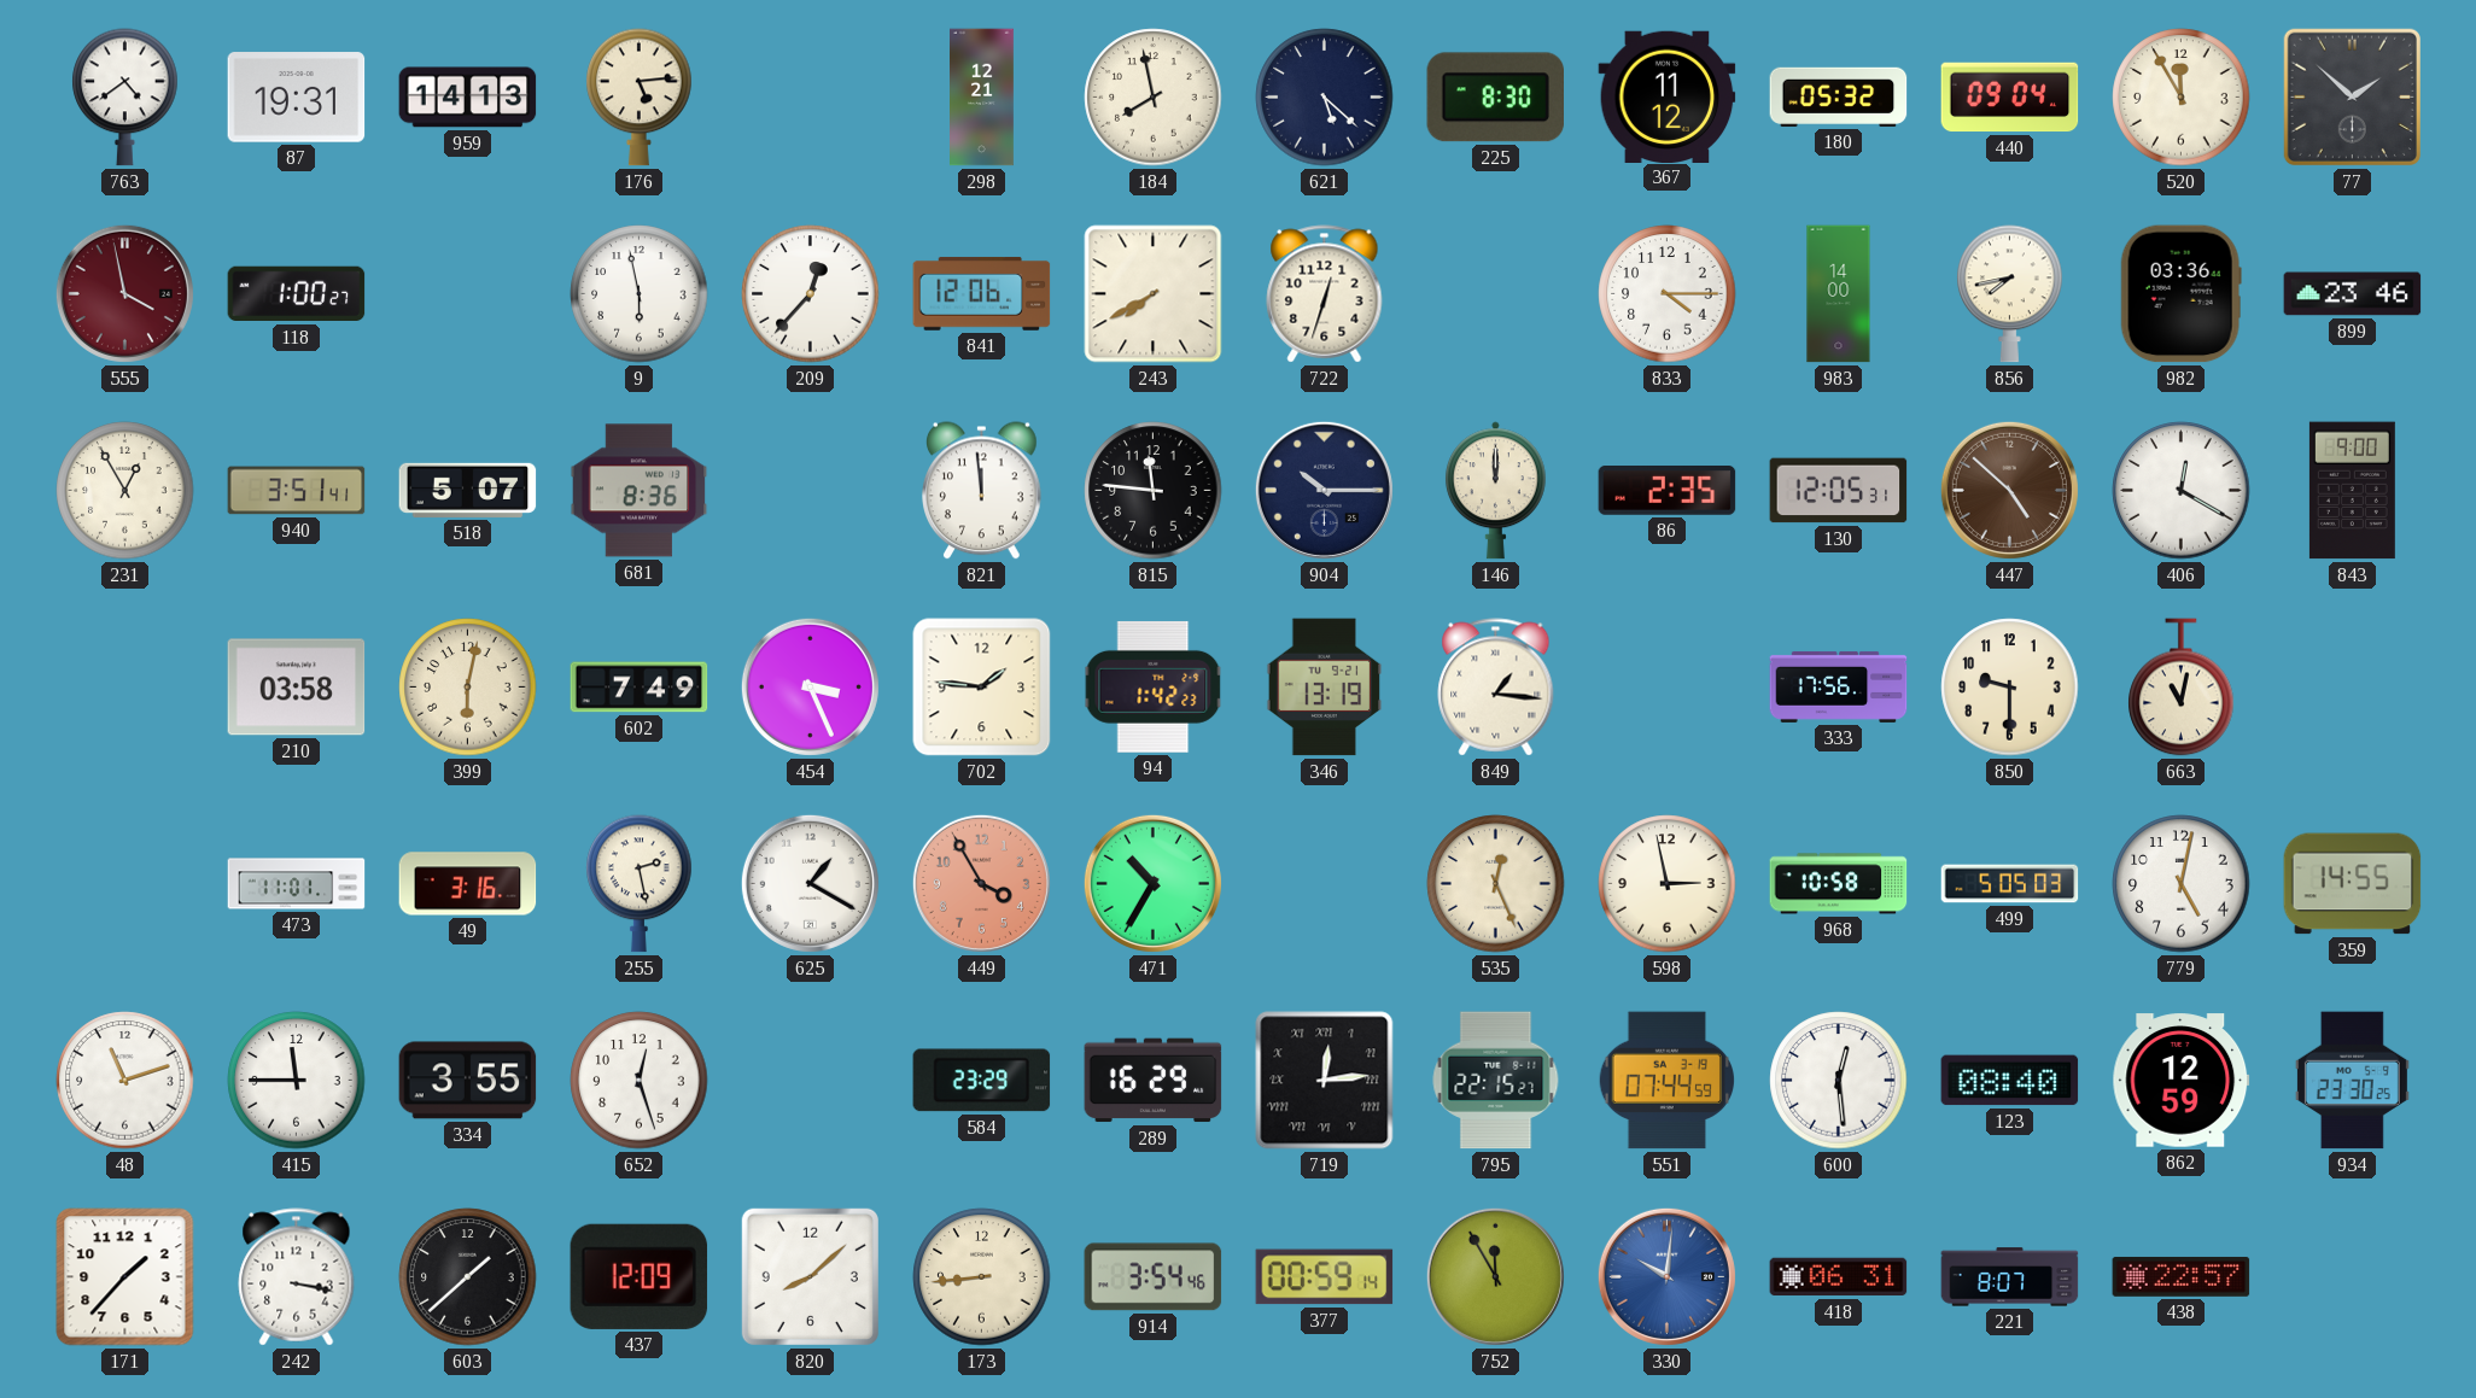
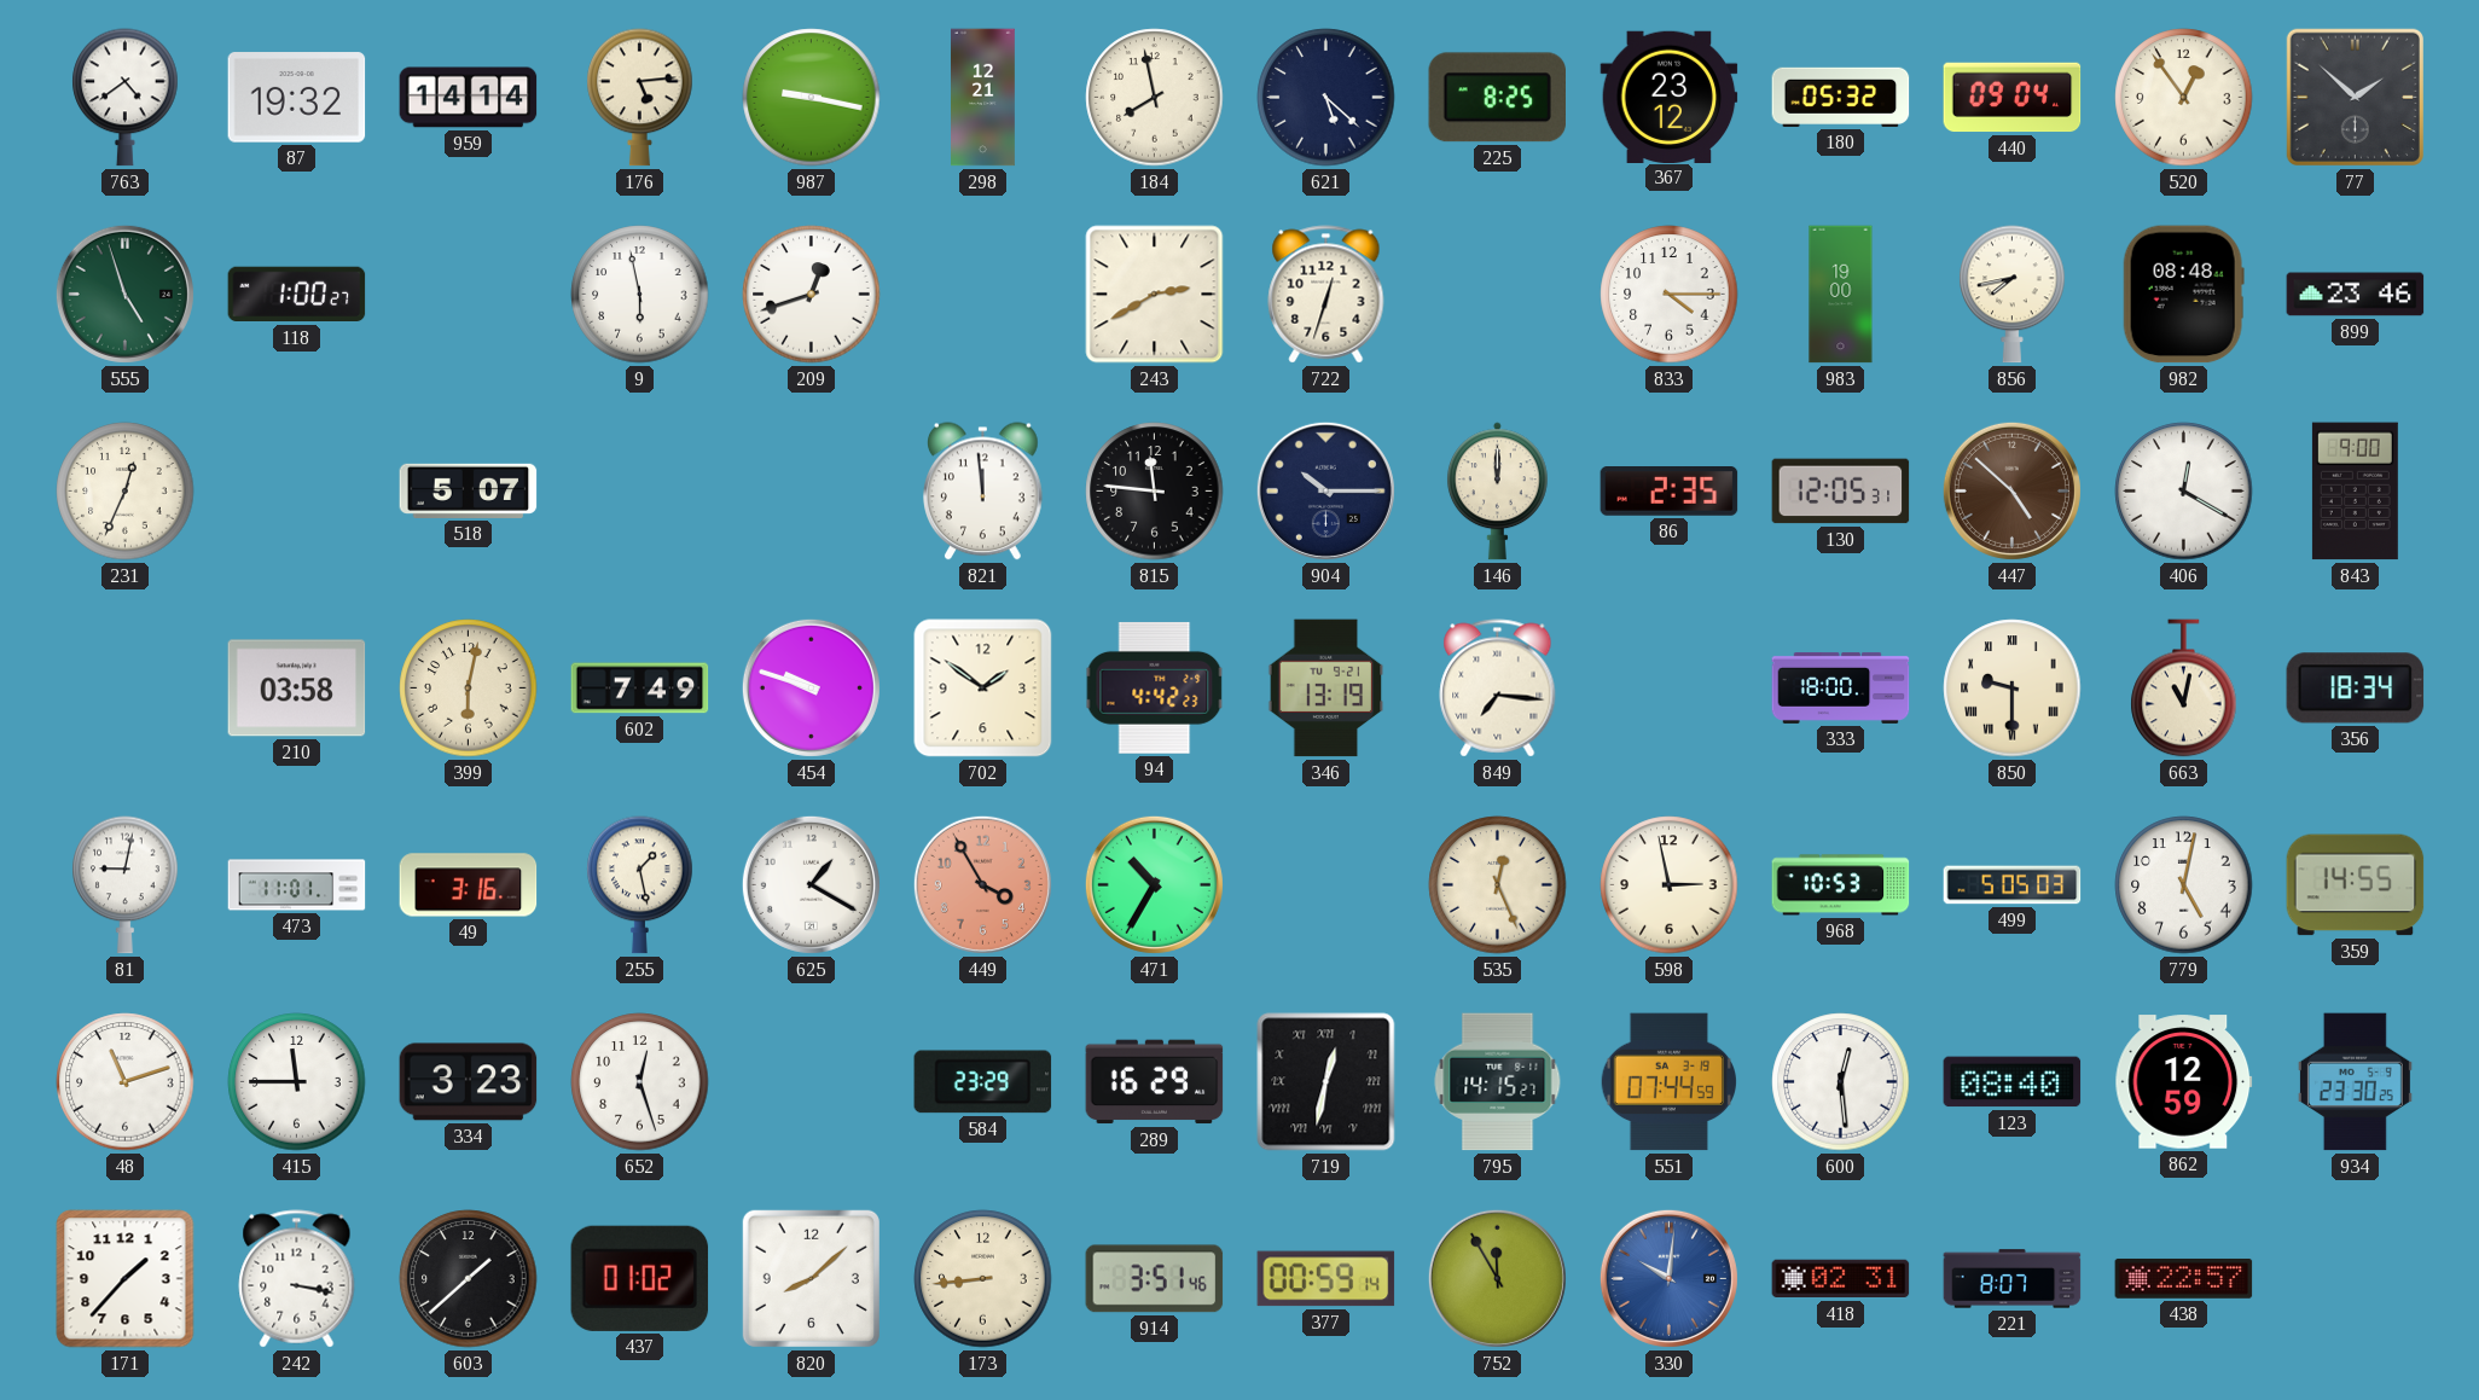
87: 19:31 -> 19:32 (297, 98)
959: 14:13 -> 14:14 (469, 98)
987: none -> 9:17 (812, 98)
225: 8:30 -> 8:25 (1497, 98)
367: 11:12 -> 23:12 (1670, 97)
520: 11:55 -> 12:54 (2184, 98)
555: 3:58 -> 4:57 (124, 294)
555 dial: burgundy -> green (124, 294)
209: 12:37 -> 12:42 (812, 295)
841: 12:06 -> none (982, 293)
243: 7:40 -> 2:40 (1155, 295)
983: 14:00 -> 19:00 (1841, 295)
982: 03:36 -> 08:48 (2183, 295)
231: 12:55 -> 12:34 (126, 492)
940: 3:51 -> none (297, 491)
681: 8:36 -> none (640, 491)
454: 3:26 -> 9:48 (811, 687)
702: 1:46 -> 1:51 (983, 689)
94: 1:42 -> 4:42 (1155, 687)
849: 1:16 -> 7:16 (1498, 689)
333: 17:56 -> 18:00 (1841, 687)
850 numerals: Arabic -> Roman (2013, 689)
356: none -> 18:34 (2356, 689)
81: none -> 9:02 (126, 885)
255: 2:28 -> 1:28 (640, 885)
968: 10:58 -> 10:53 (1841, 885)
334: 3:55 -> 3:23 (469, 1082)
719: 12:14 -> 12:32 (1326, 1082)
795: 22:15 -> 14:15 (1498, 1082)
437: 12:09 -> 01:02 (640, 1278)
914: 3:54 -> 3:51 (1155, 1279)
418: 06:31 -> 02:31 (1841, 1279)
